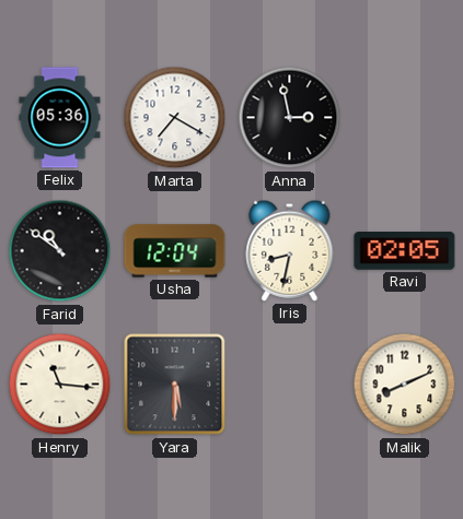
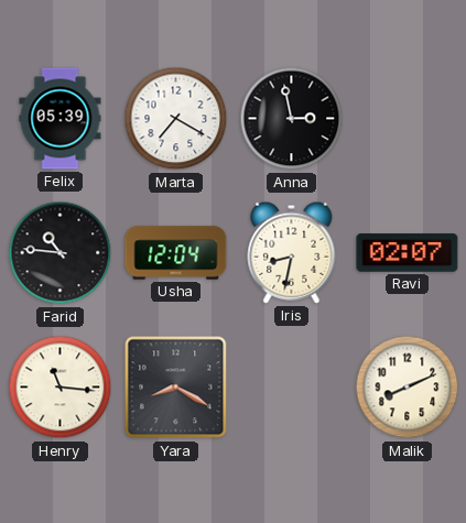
Felix: 05:36 -> 05:39 (61, 119)
Farid: 10:51 -> 10:46 (61, 253)
Ravi: 02:05 -> 02:07 (408, 253)
Yara: 5:30 -> 8:20 (176, 388)
